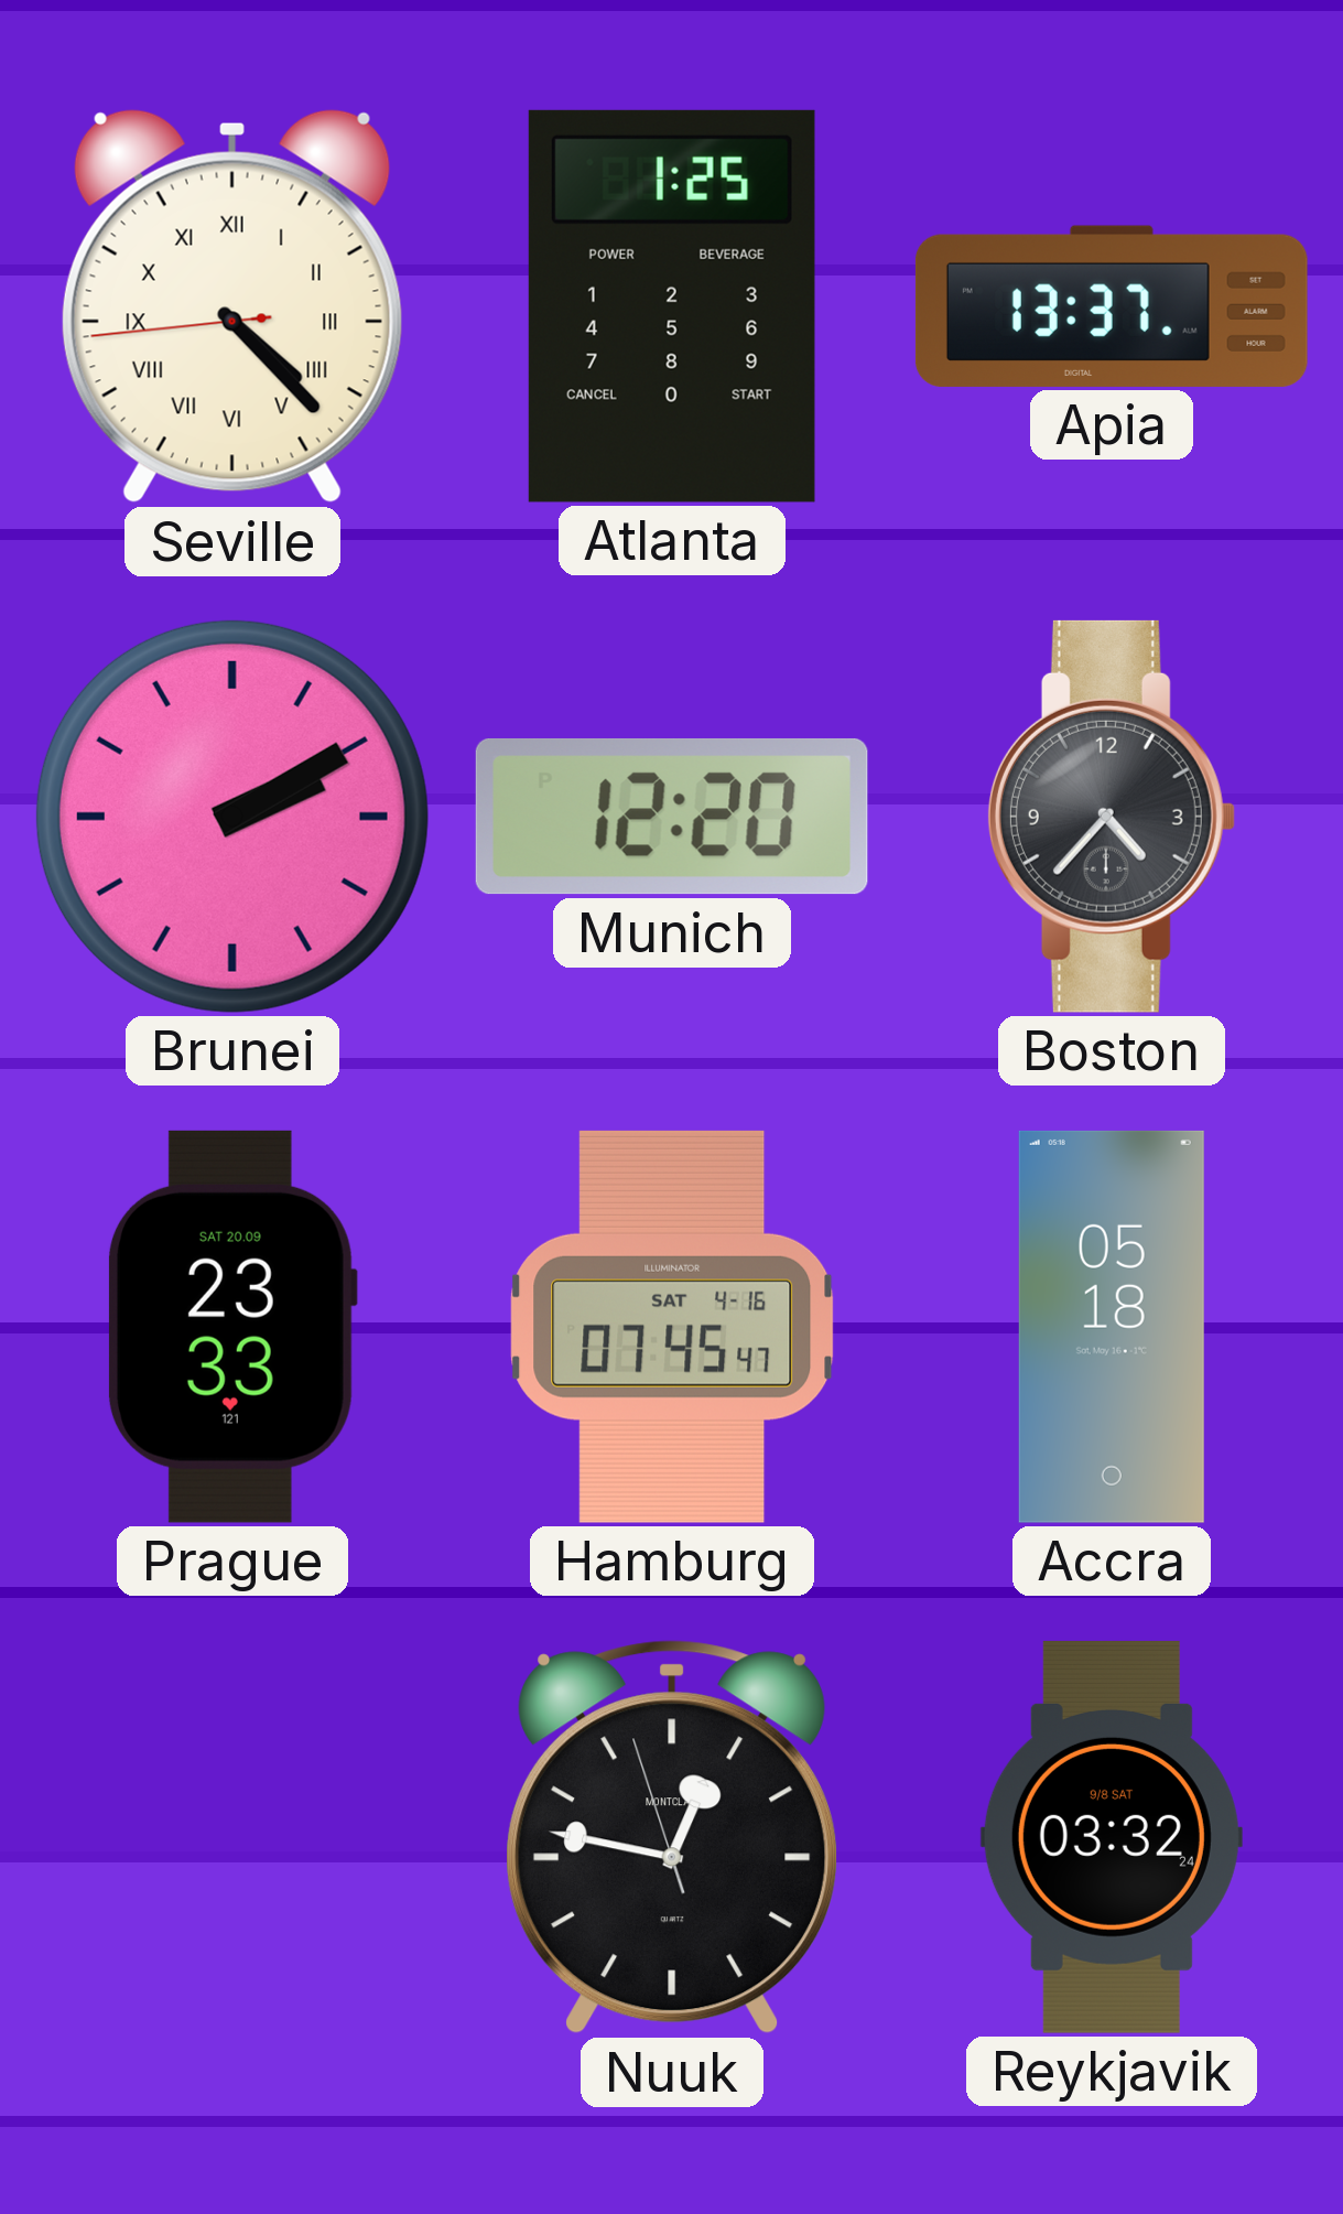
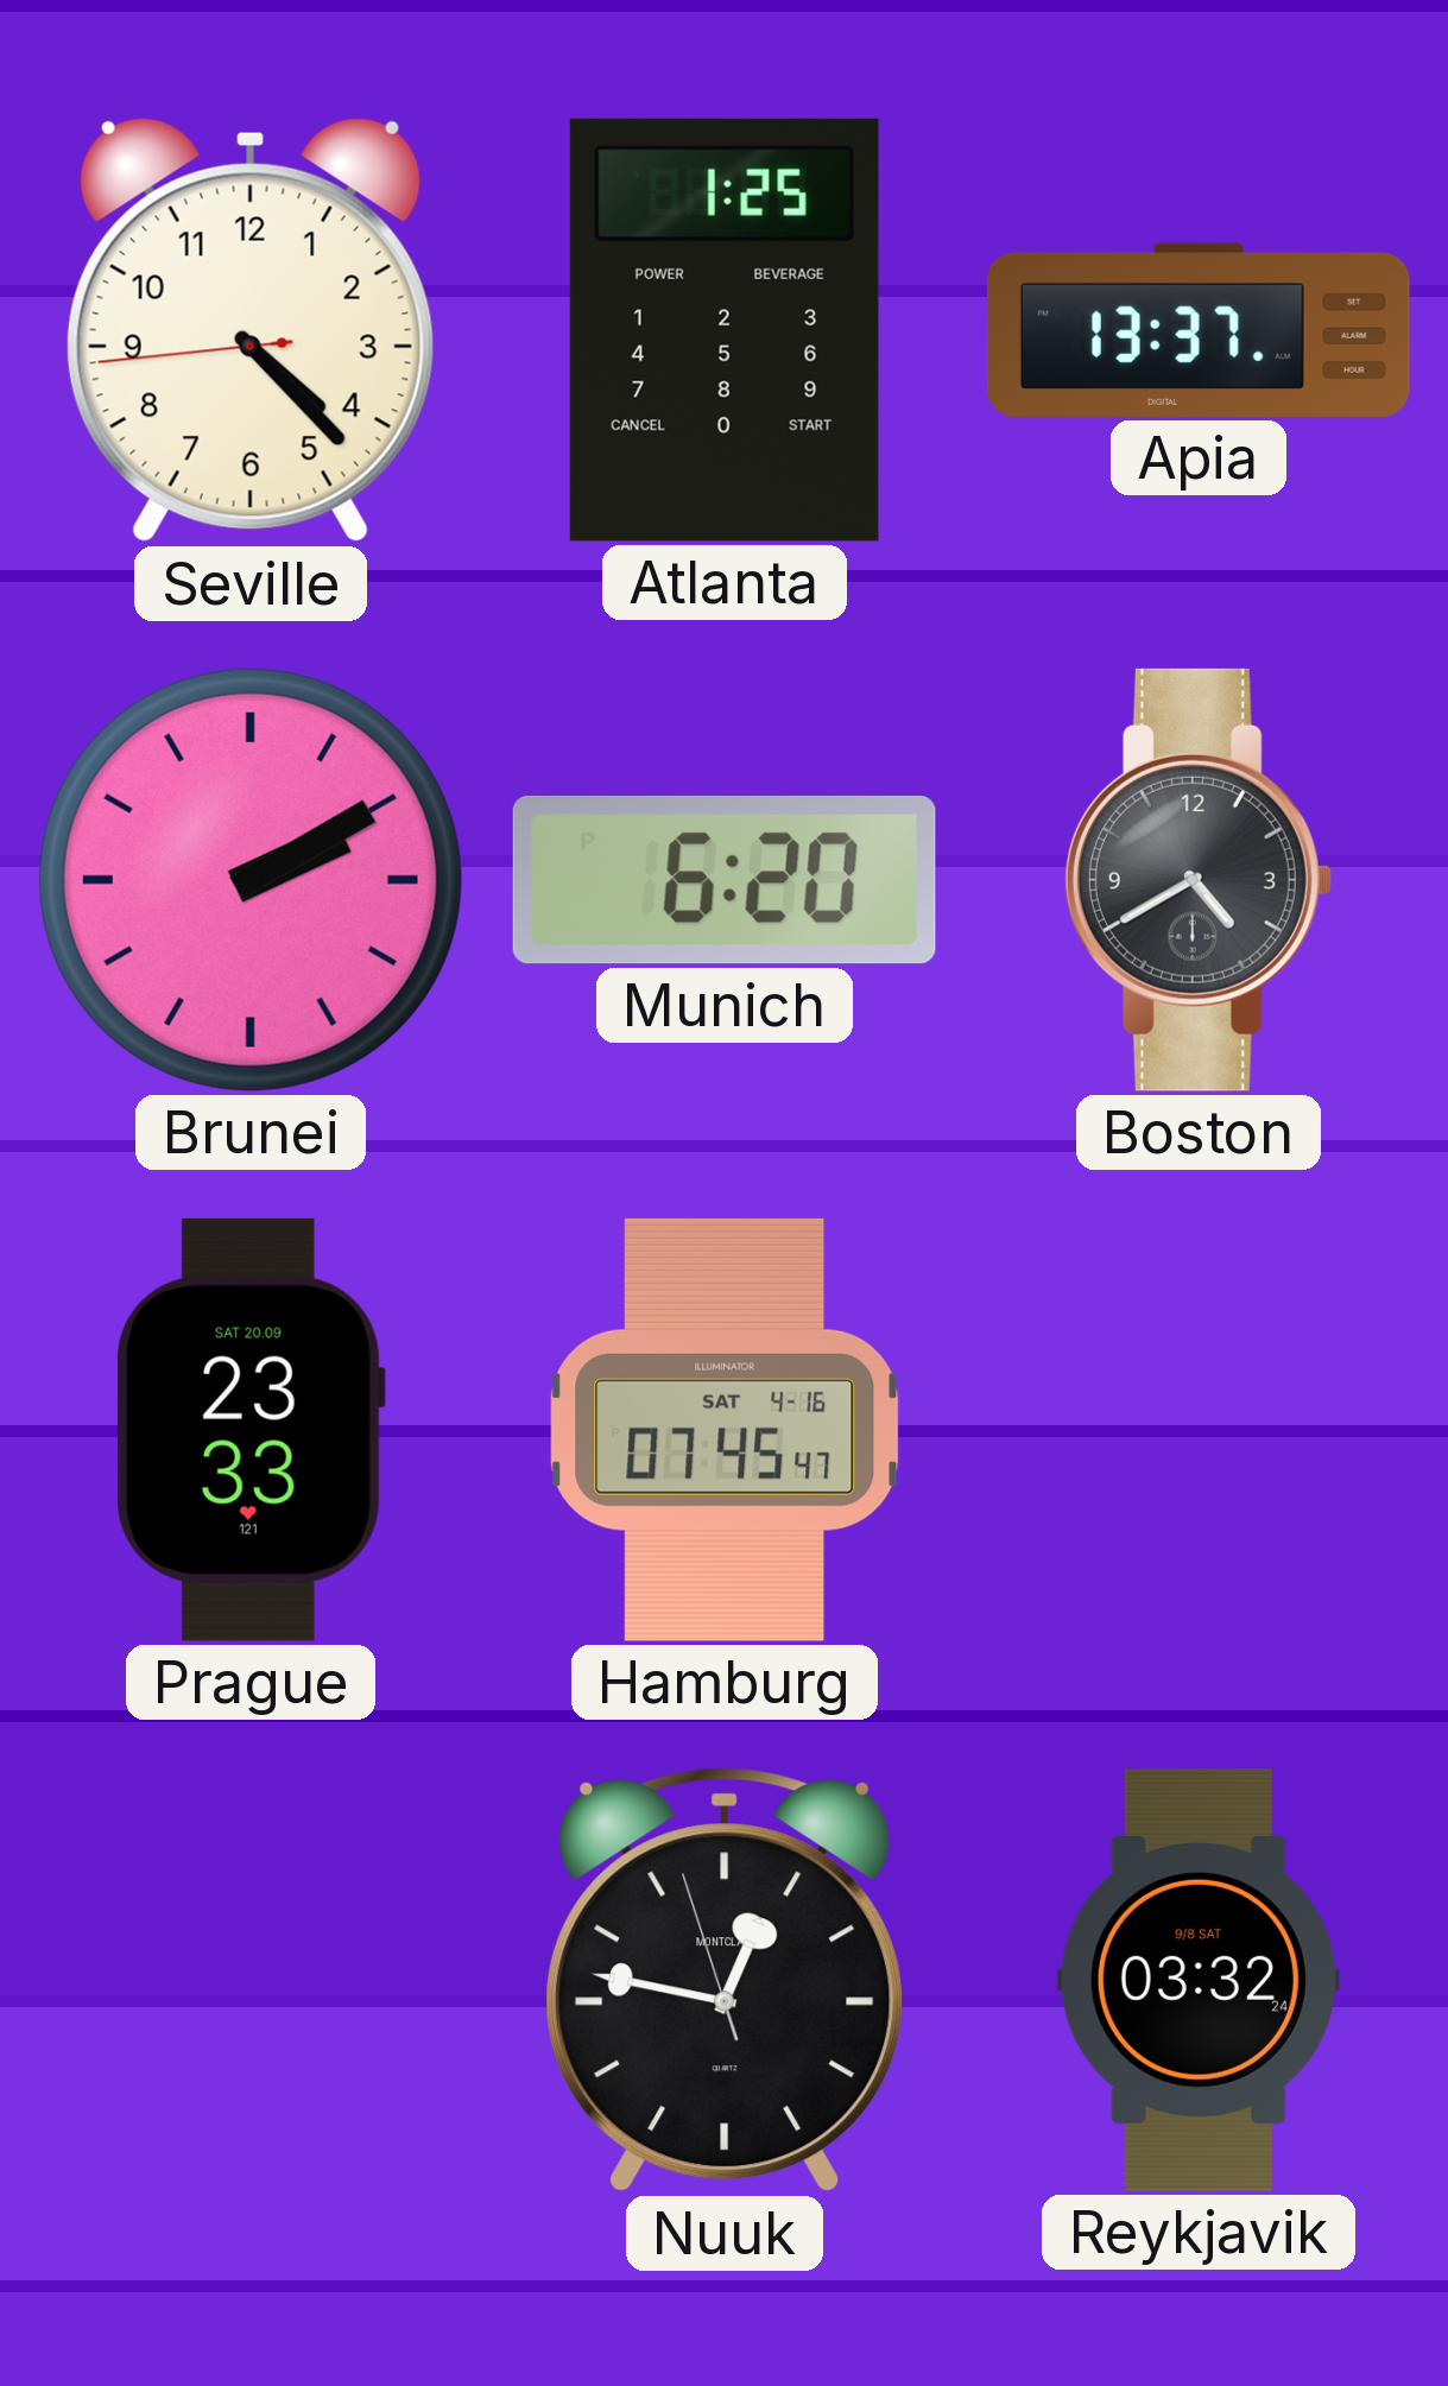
Seville numerals: Roman -> Arabic (251, 330)
Munich: 12:20 -> 6:20 (725, 880)
Boston: 4:37 -> 4:40 (1197, 880)
Accra: 05:18 -> none (1112, 1327)
